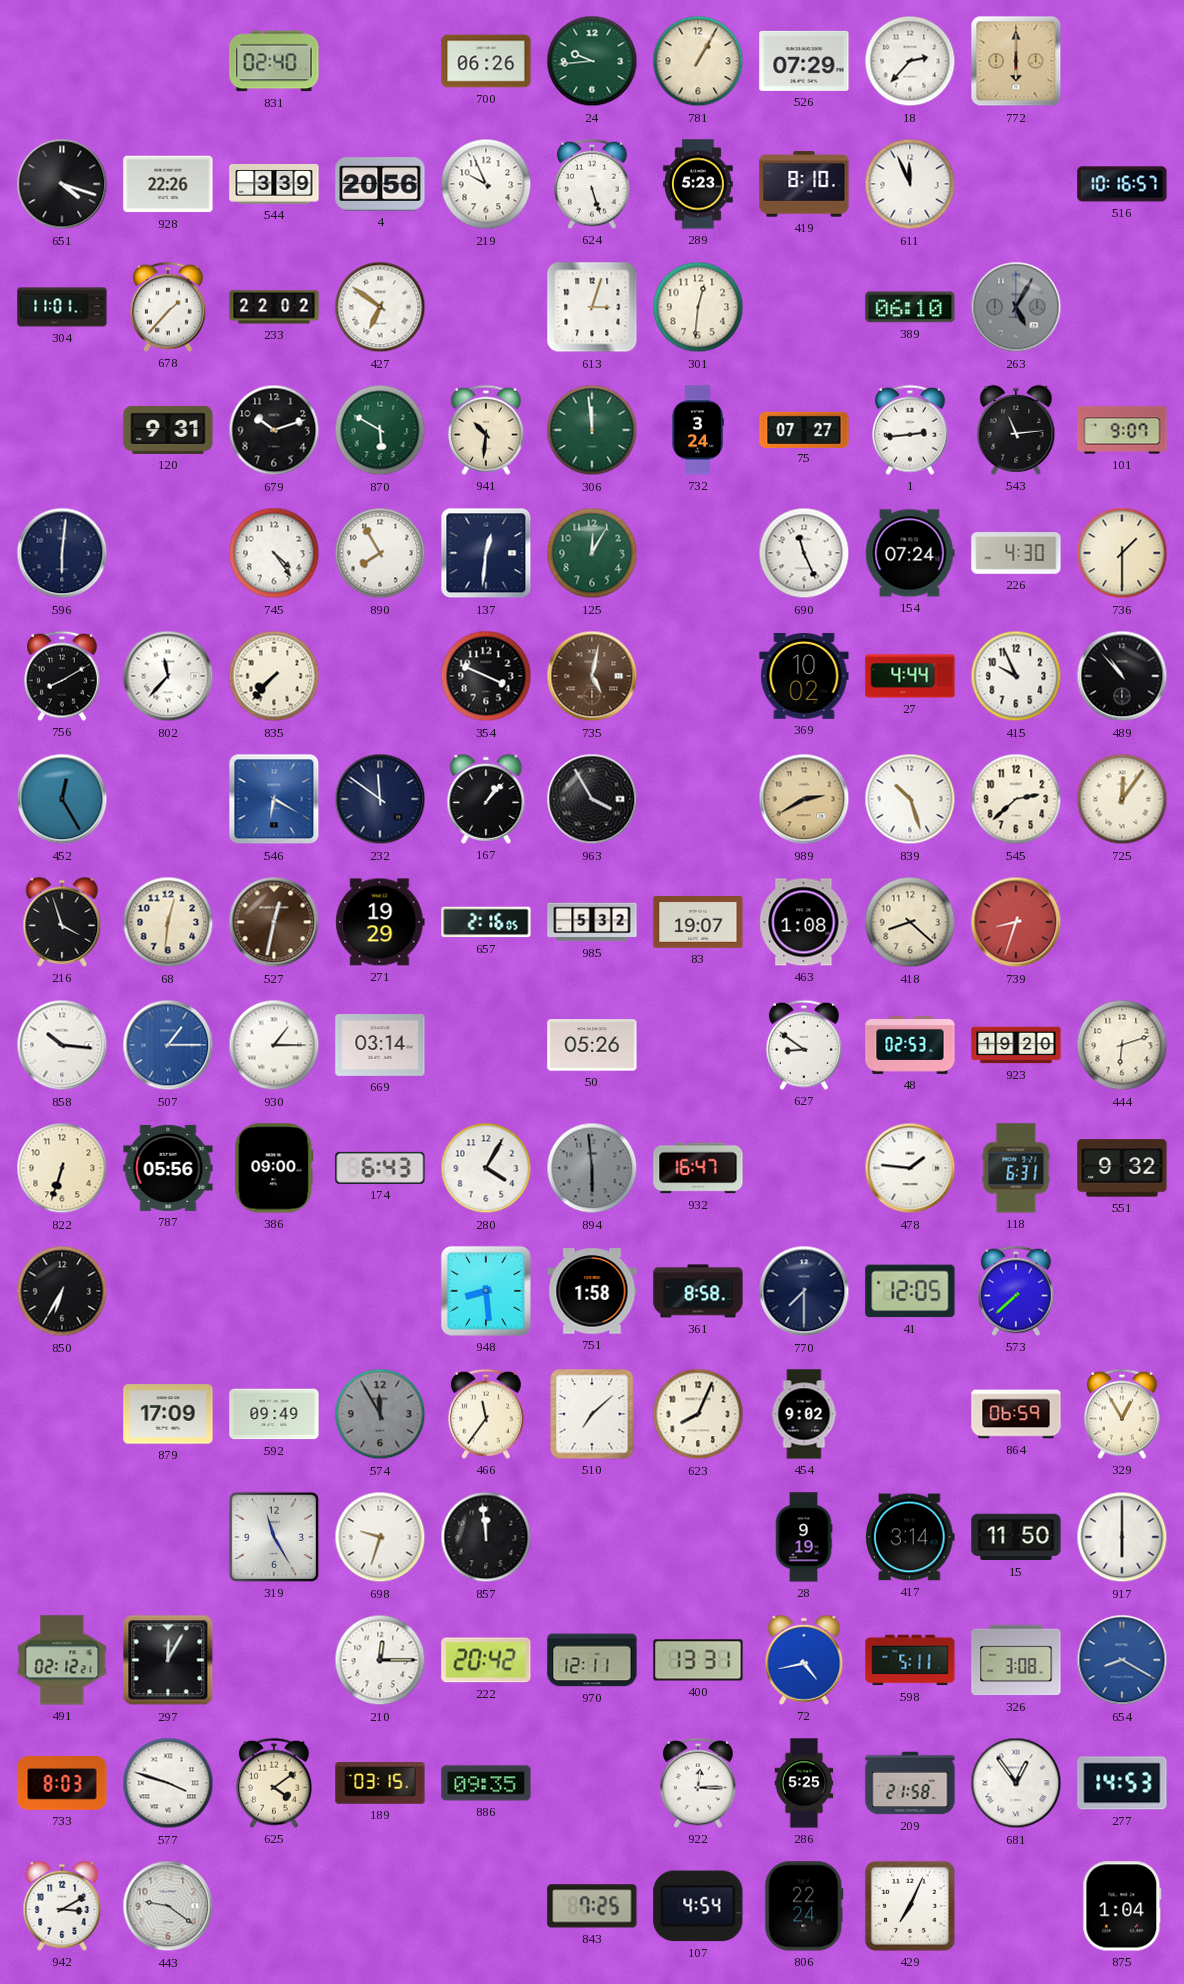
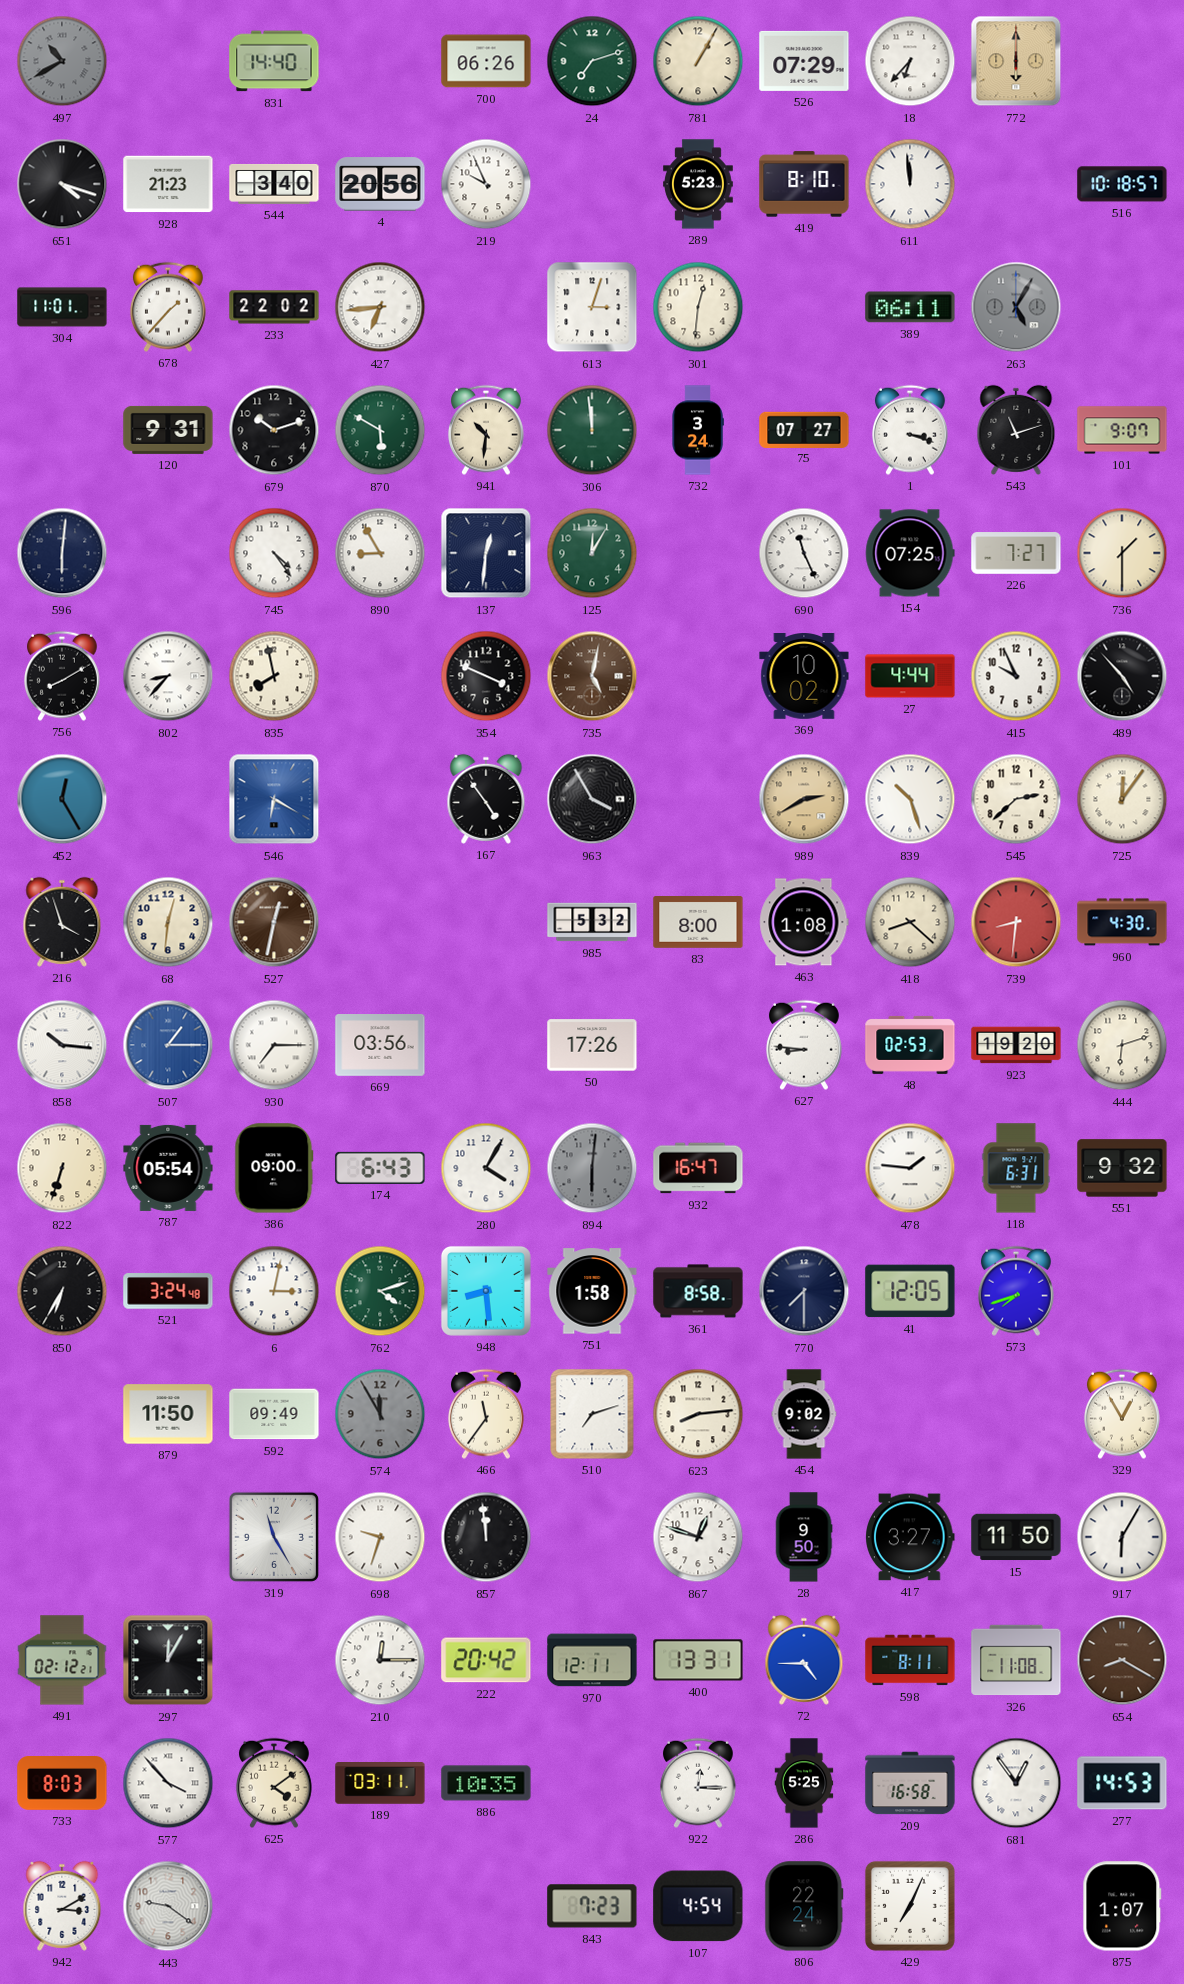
497: none -> 10:40 (62, 61)
831: 02:40 -> 14:40 (274, 61)
24: 9:44 -> 7:12 (592, 61)
18: 2:37 -> 6:37 (910, 61)
928: 22:26 -> 21:23 (168, 184)
544: 3:39 -> 3:40 (274, 184)
624: 5:27 -> none (592, 184)
611: 11:56 -> 11:59 (910, 184)
516: 10:16 -> 10:18 (1122, 184)
427: 6:51 -> 6:44 (380, 307)
389: 06:10 -> 06:11 (910, 307)
1: 2:44 -> 3:18 (910, 430)
543: 11:14 -> 11:12 (1016, 430)
890: 7:55 -> 8:55 (380, 553)
154: 07:24 -> 07:25 (910, 553)
226: 4:30 -> 7:27 (1016, 553)
802: 11:37 -> 8:37 (168, 676)
835: 7:37 -> 7:58 (274, 676)
489: 10:53 -> 4:53 (1122, 676)
232: 11:51 -> none (380, 799)
167: 1:07 -> 4:54 (486, 799)
271: 19:29 -> none (380, 922)
657: 2:16 -> none (486, 922)
83: 19:07 -> 8:00 (698, 923)
739: 8:33 -> 8:31 (1016, 922)
960: none -> 4:30 (1122, 922)
930: 1:15 -> 7:15 (274, 1045)
669: 03:14 -> 03:56 (380, 1046)
50: 05:26 -> 17:26 (592, 1045)
627: 8:51 -> 8:46 (804, 1045)
787: 05:56 -> 05:54 (168, 1168)
894: 5:59 -> 6:01 (592, 1168)
521: none -> 3:24 (168, 1291)
6: none -> 3:02 (274, 1291)
762: none -> 4:12 (380, 1291)
573: 7:38 -> 7:42 (1016, 1291)
879: 17:09 -> 11:50 (168, 1414)
510: 7:08 -> 7:12 (592, 1414)
623: 8:04 -> 8:14 (698, 1414)
864: 06:59 -> none (1016, 1414)
867: none -> 12:48 (698, 1537)
28: 9:19 -> 9:50 (804, 1537)
417: 3:14 -> 3:27 (911, 1537)
917: 6:00 -> 6:05 (1122, 1537)
72: 4:43 -> 4:45 (804, 1660)
598: 5:11 -> 8:11 (910, 1660)
326: 3:08 -> 11:08 (1016, 1660)
654 dial: blue -> brown (1122, 1660)
577: 3:48 -> 3:53 (168, 1783)
189: 03:15 -> 03:11 (380, 1783)
886: 09:35 -> 10:35 (486, 1783)
209: 21:58 -> 16:58 (910, 1783)
843: 7:25 -> 7:23 (592, 1906)
875: 1:04 -> 1:07 (1122, 1906)
